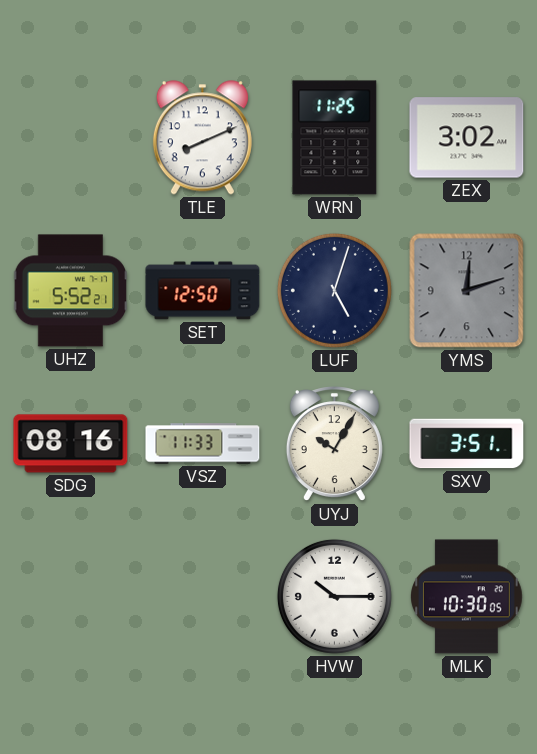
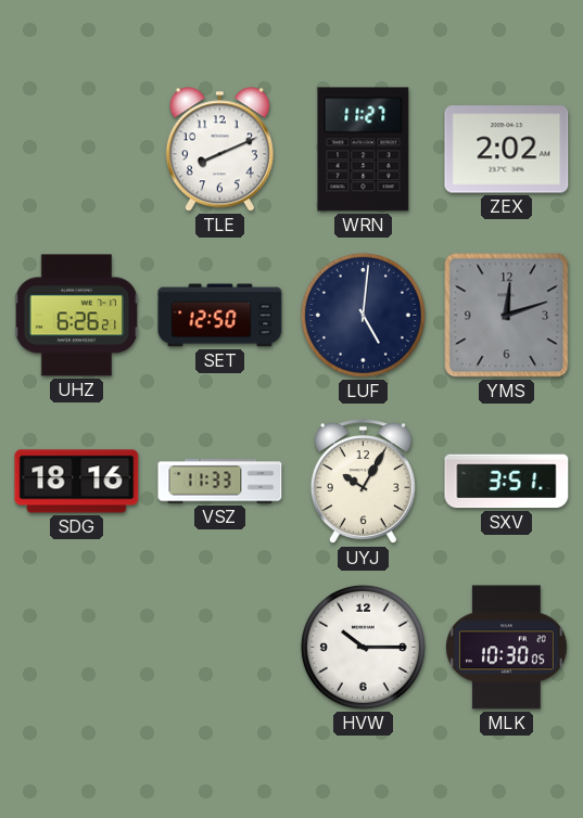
WRN: 11:25 -> 11:27 (364, 150)
ZEX: 3:02 -> 2:02 (507, 150)
UHZ: 5:52 -> 6:26 (76, 316)
LUF: 5:03 -> 5:01 (363, 315)
SDG: 08:16 -> 18:16 (77, 482)
